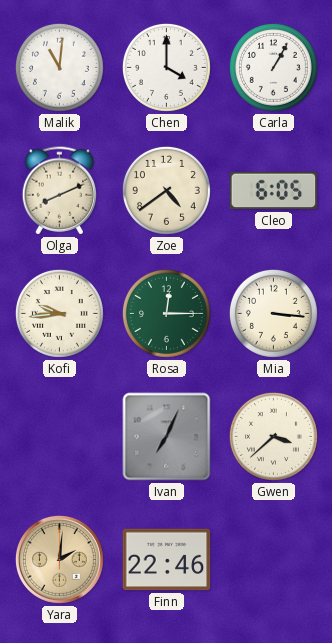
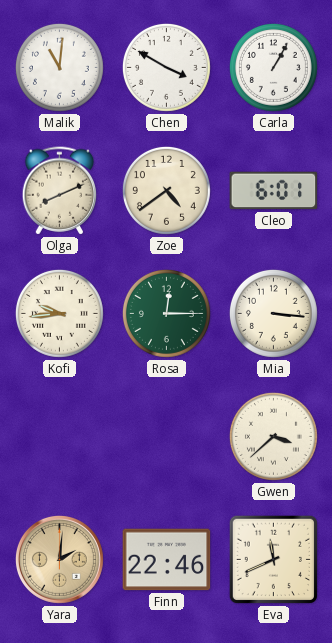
Chen: 4:00 -> 3:50 (166, 67)
Cleo: 6:05 -> 6:01 (274, 191)
Ivan: 7:04 -> none (167, 437)
Eva: none -> 11:41 (273, 559)
